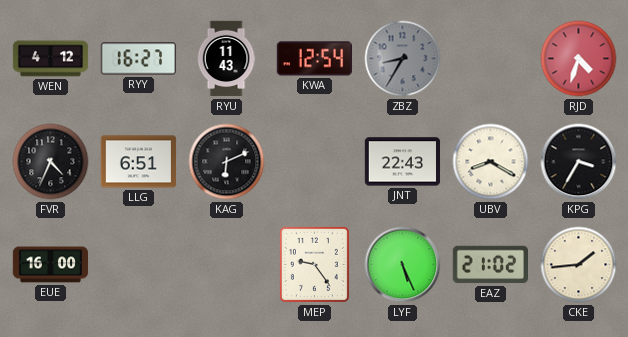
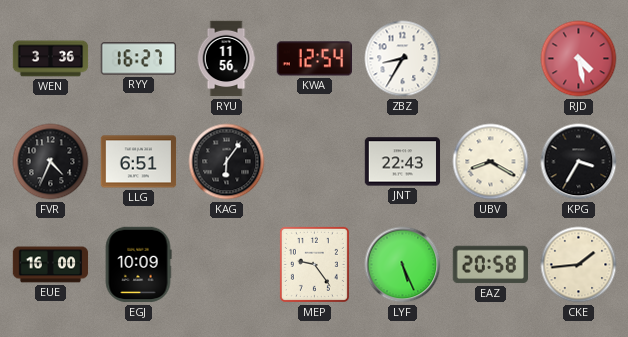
WEN: 4:12 -> 3:36 (51, 59)
RYU: 11:43 -> 11:56 (226, 59)
ZBZ dial: grey -> white (403, 59)
RJD: 4:33 -> 4:28 (579, 59)
KAG: 6:11 -> 6:06 (227, 162)
EGJ: none -> 10:09 (138, 265)
EAZ: 21:02 -> 20:58 (490, 265)
